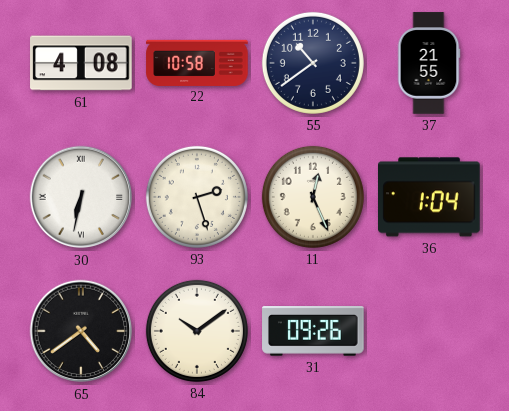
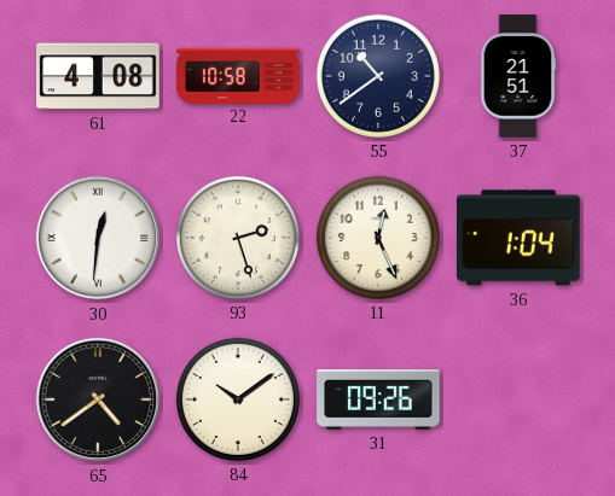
37: 21:55 -> 21:51 (518, 76)
30: 6:32 -> 12:31 (98, 238)
